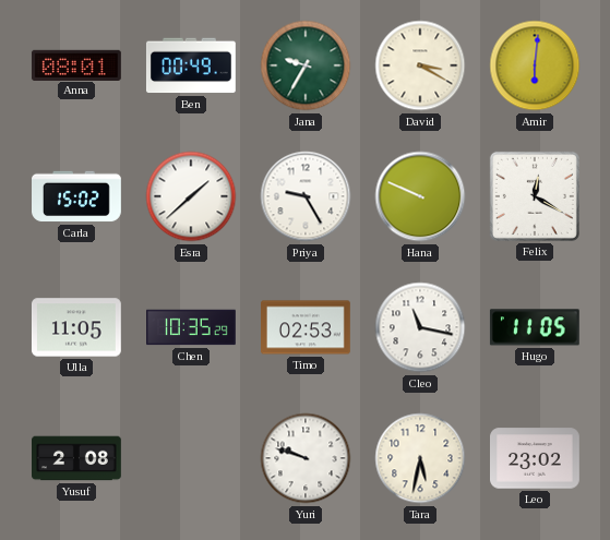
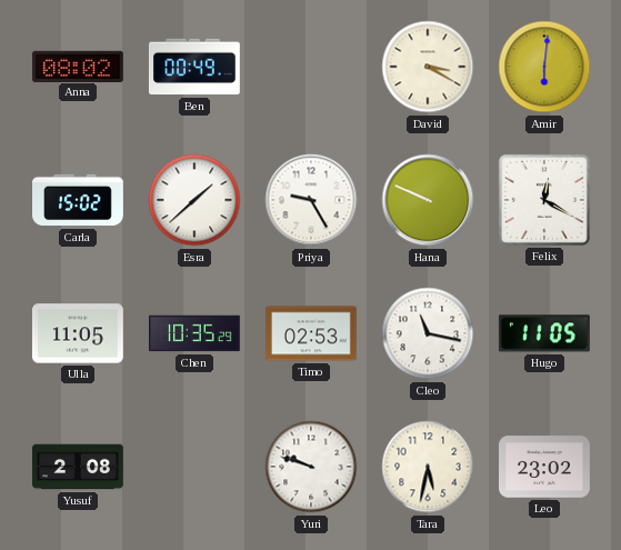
Anna: 08:01 -> 08:02 (78, 66)
Jana: 9:35 -> none (306, 65)
